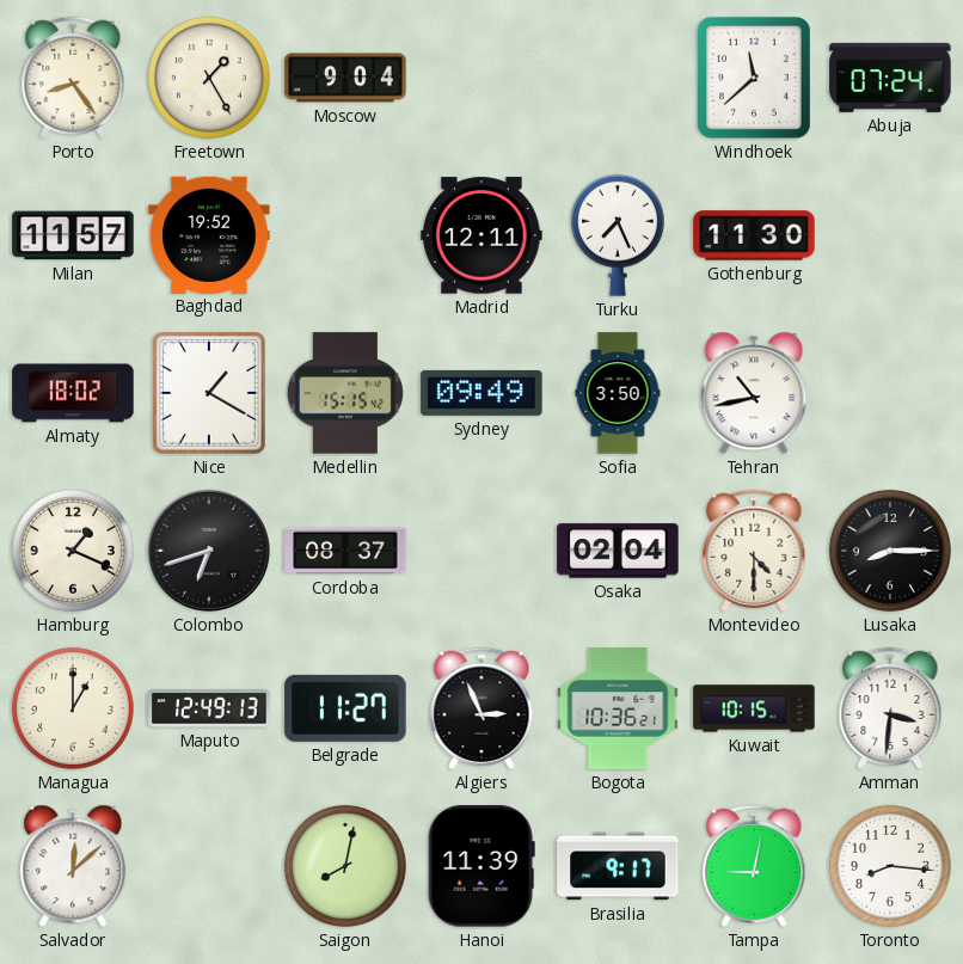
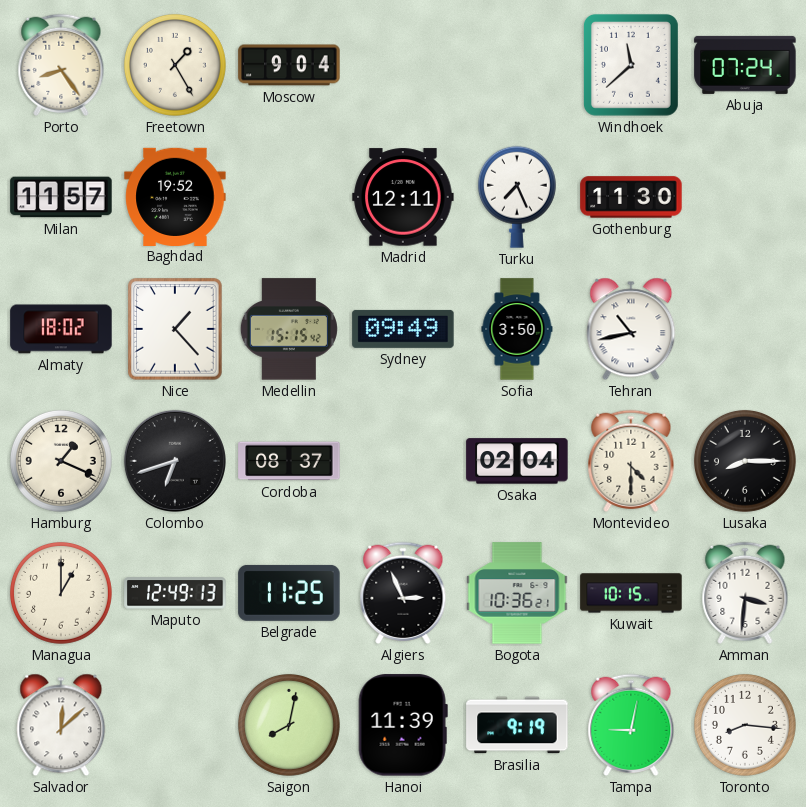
Nice: 1:20 -> 1:23 (175, 329)
Belgrade: 11:27 -> 11:25 (289, 593)
Brasilia: 9:17 -> 9:19 (517, 725)
